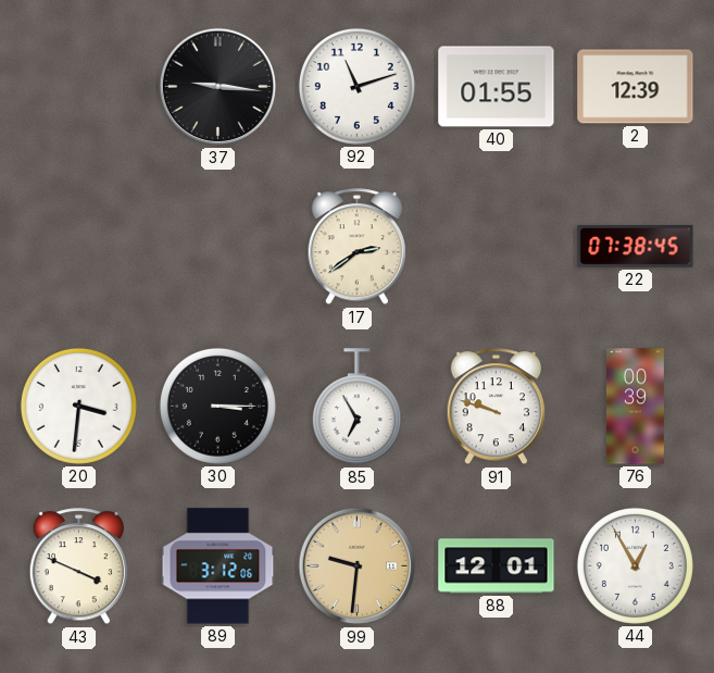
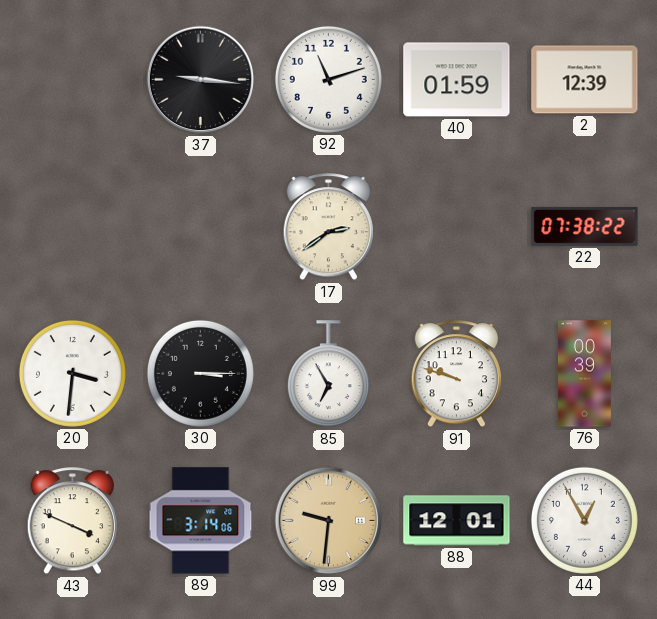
40: 01:55 -> 01:59 (457, 80)
22: 07:38:45 -> 07:38:22 (585, 227)
89: 3:12 -> 3:14 (201, 521)
